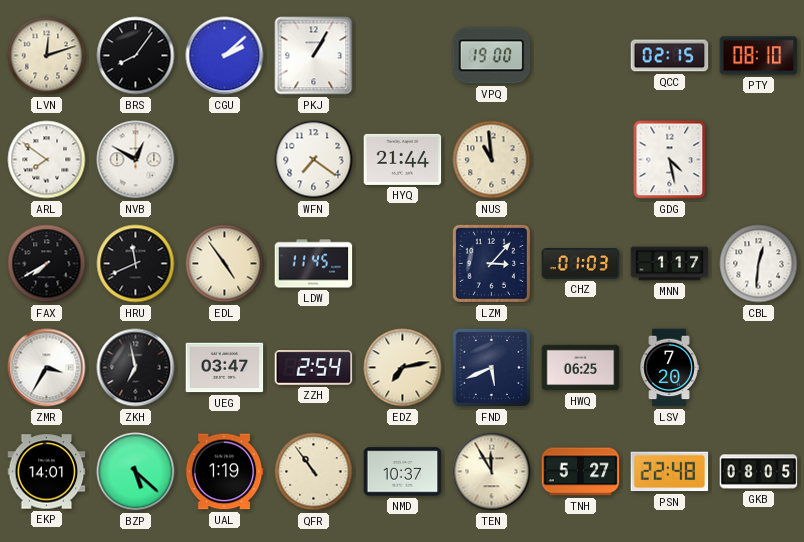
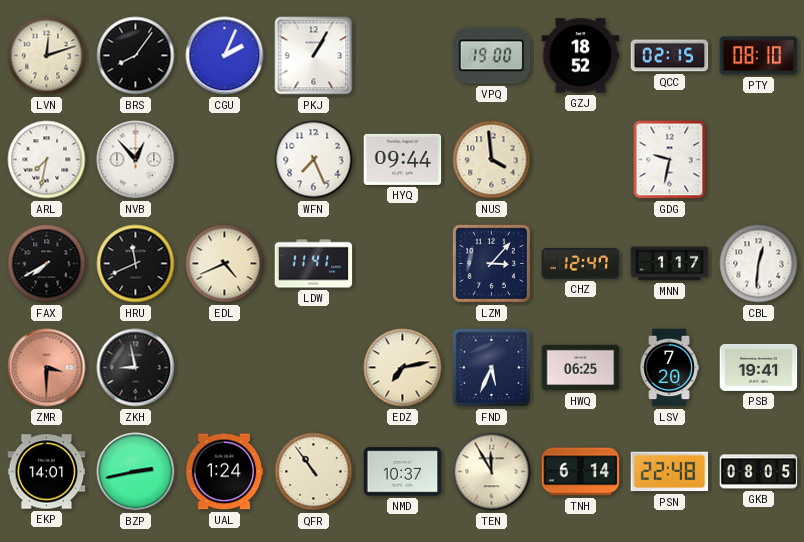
CGU: 2:08 -> 2:04 (225, 56)
GZJ: none -> 18:52 (581, 56)
ARL: 7:51 -> 7:32 (47, 160)
NVB: 12:50 -> 12:53 (136, 160)
WFN: 7:21 -> 7:26 (314, 160)
HYQ: 21:44 -> 09:44 (403, 159)
NUS: 10:59 -> 3:59 (492, 160)
GDG: 4:28 -> 9:32 (670, 160)
EDL: 4:54 -> 4:41 (225, 264)
LDW: 11:45 -> 11:41 (314, 264)
CHZ: 01:03 -> 12:47 (581, 264)
ZMR: 3:35 -> 3:30 (47, 368)
ZMR dial: white -> salmon (47, 368)
ZKH: 6:58 -> 8:58 (136, 368)
UEG: 03:47 -> none (225, 368)
ZZH: 2:54 -> none (314, 368)
FND: 5:41 -> 5:34 (491, 367)
PSB: none -> 19:41 (759, 367)
BZP: 5:22 -> 2:43 (136, 472)
UAL: 1:19 -> 1:24 (224, 472)
TNH: 5:27 -> 6:14 (581, 472)
